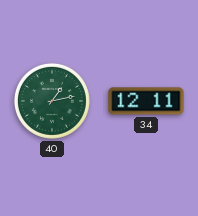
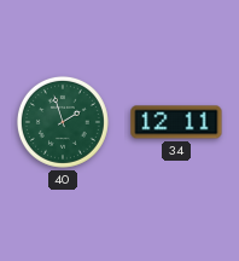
40: 1:13 -> 1:57 (63, 122)
